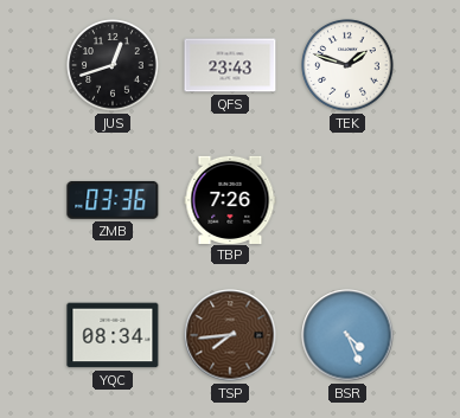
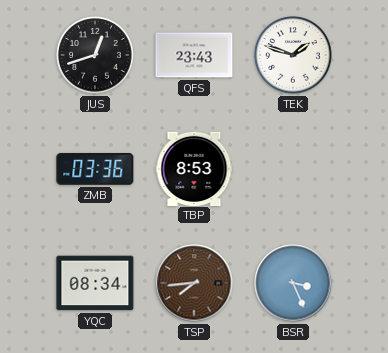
TBP: 7:26 -> 8:53 (194, 168)
BSR: 4:26 -> 3:26 (293, 283)
